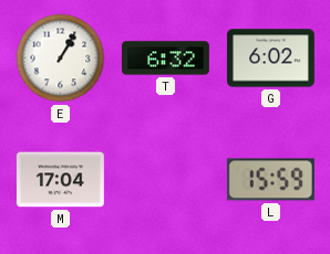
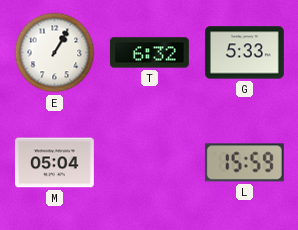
G: 6:02 -> 5:33 (244, 53)
M: 17:04 -> 05:04 (54, 163)
